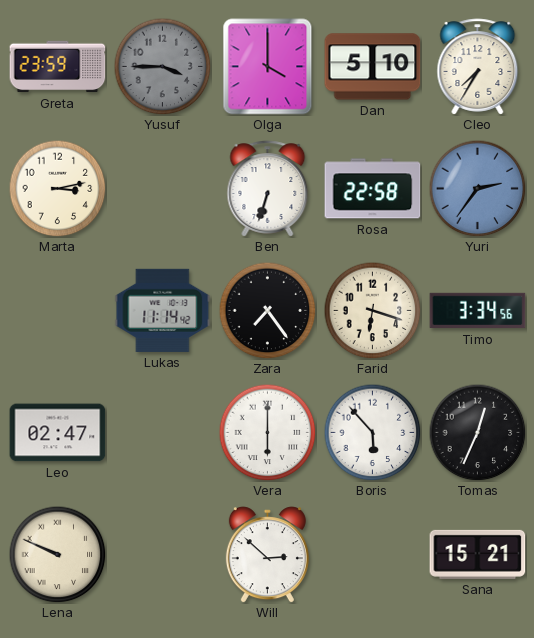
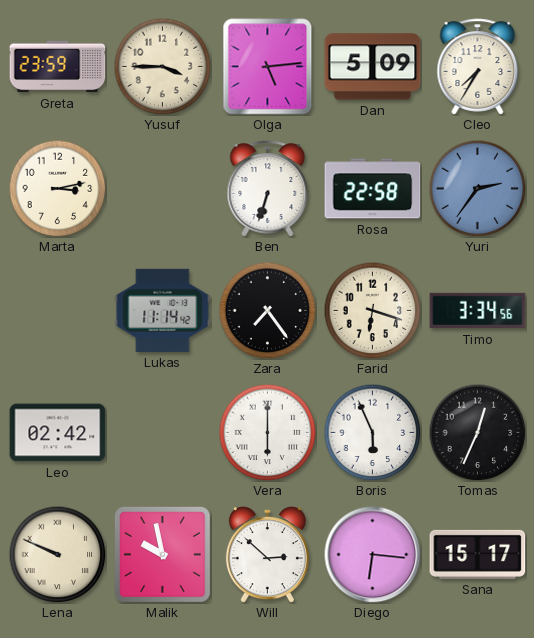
Yusuf dial: grey -> cream (162, 66)
Olga: 4:00 -> 5:14 (268, 67)
Dan: 5:10 -> 5:09 (373, 67)
Leo: 02:47 -> 02:42 (58, 433)
Boris: 5:53 -> 5:56 (372, 432)
Malik: none -> 9:58 (162, 554)
Diego: none -> 6:16 (373, 555)
Sana: 15:21 -> 15:17 (478, 554)
